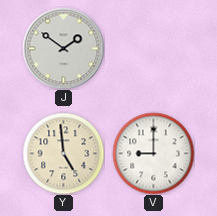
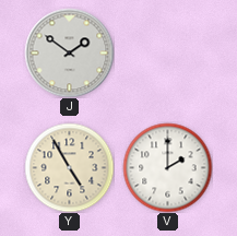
Y: 4:59 -> 4:55 (69, 167)
V: 9:00 -> 2:00 (167, 167)
